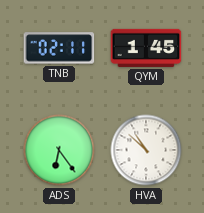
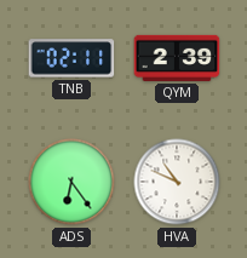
QYM: 1:45 -> 2:39 (177, 58)
HVA: 10:52 -> 10:49 (177, 182)
